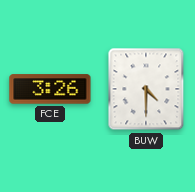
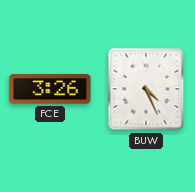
BUW: 4:30 -> 4:26 (146, 89)
